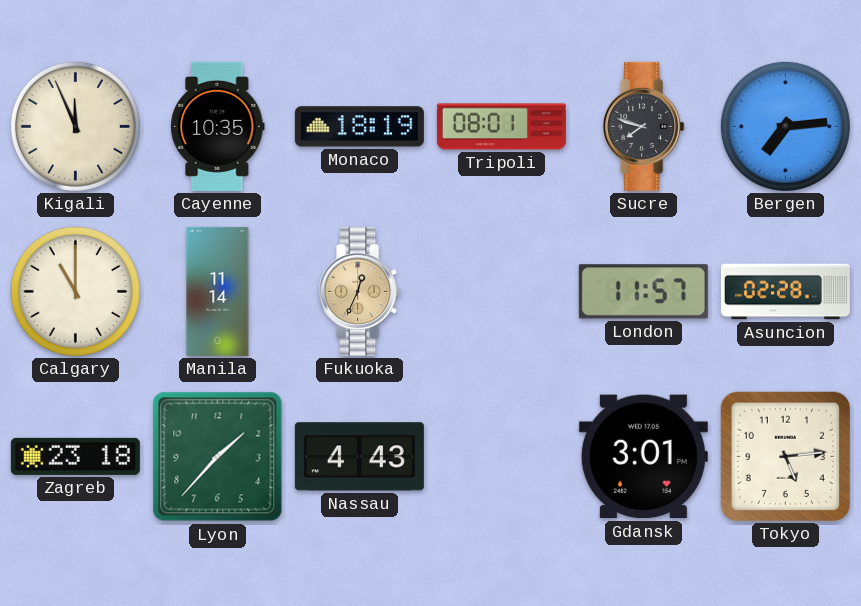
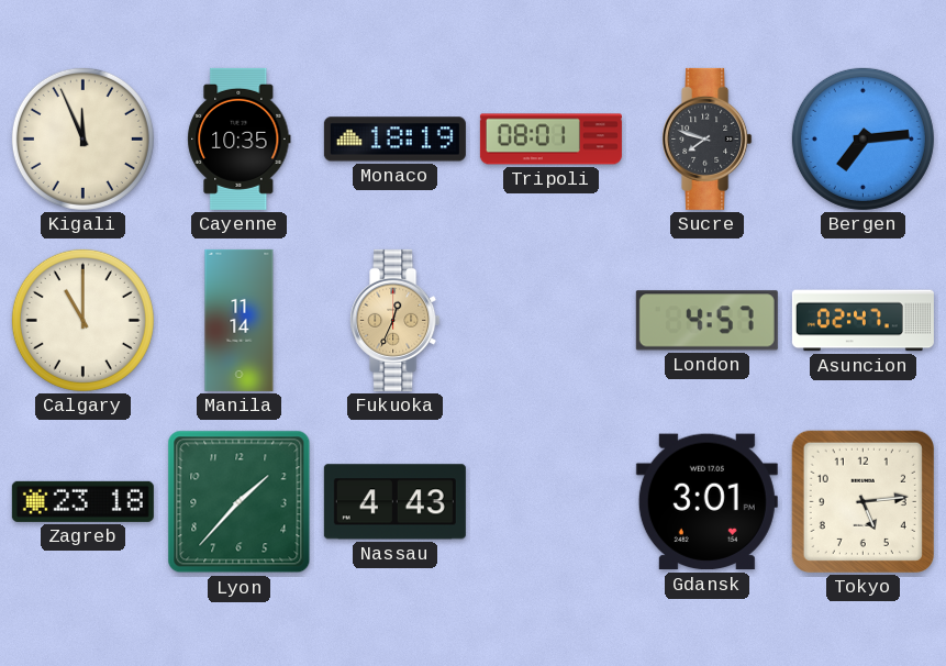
London: 11:57 -> 4:57 (706, 321)
Asuncion: 02:28 -> 02:47 (862, 321)
